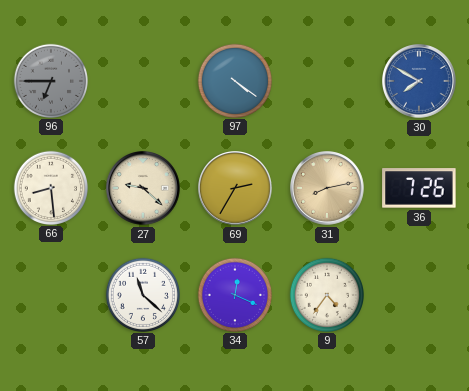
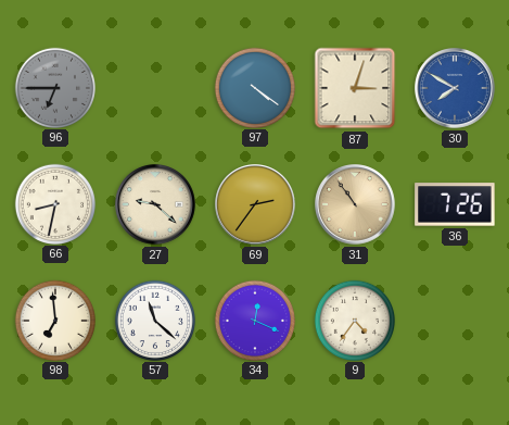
87: none -> 3:03 (355, 88)
66: 8:29 -> 8:32 (54, 203)
69: 2:35 -> 2:36 (256, 205)
31: 8:13 -> 10:54 (356, 205)
98: none -> 6:59 (54, 320)
